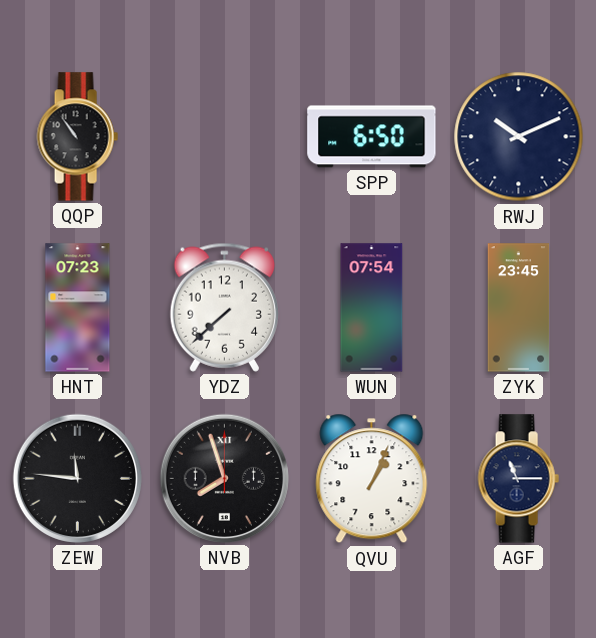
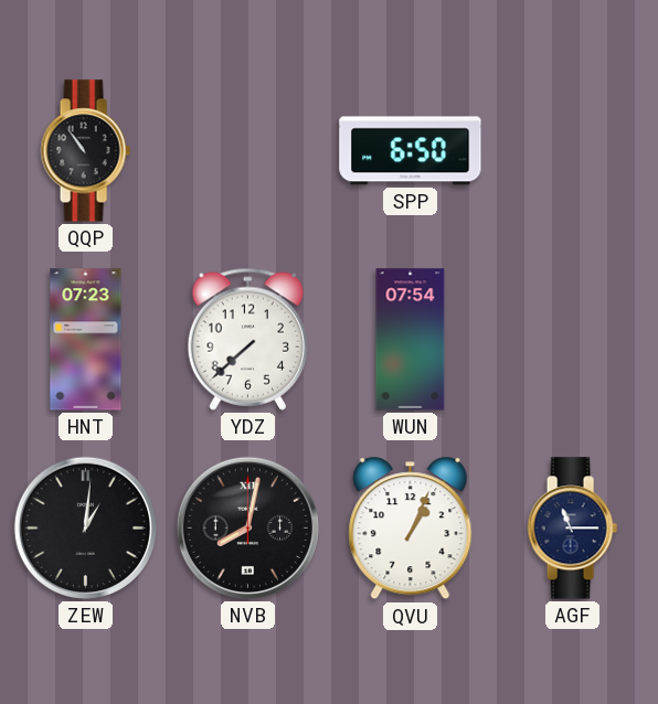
RWJ: 10:11 -> none (519, 137)
ZYK: 23:45 -> none (519, 308)
ZEW: 11:46 -> 1:01 (85, 527)
NVB: 7:57 -> 8:02 (247, 527)
